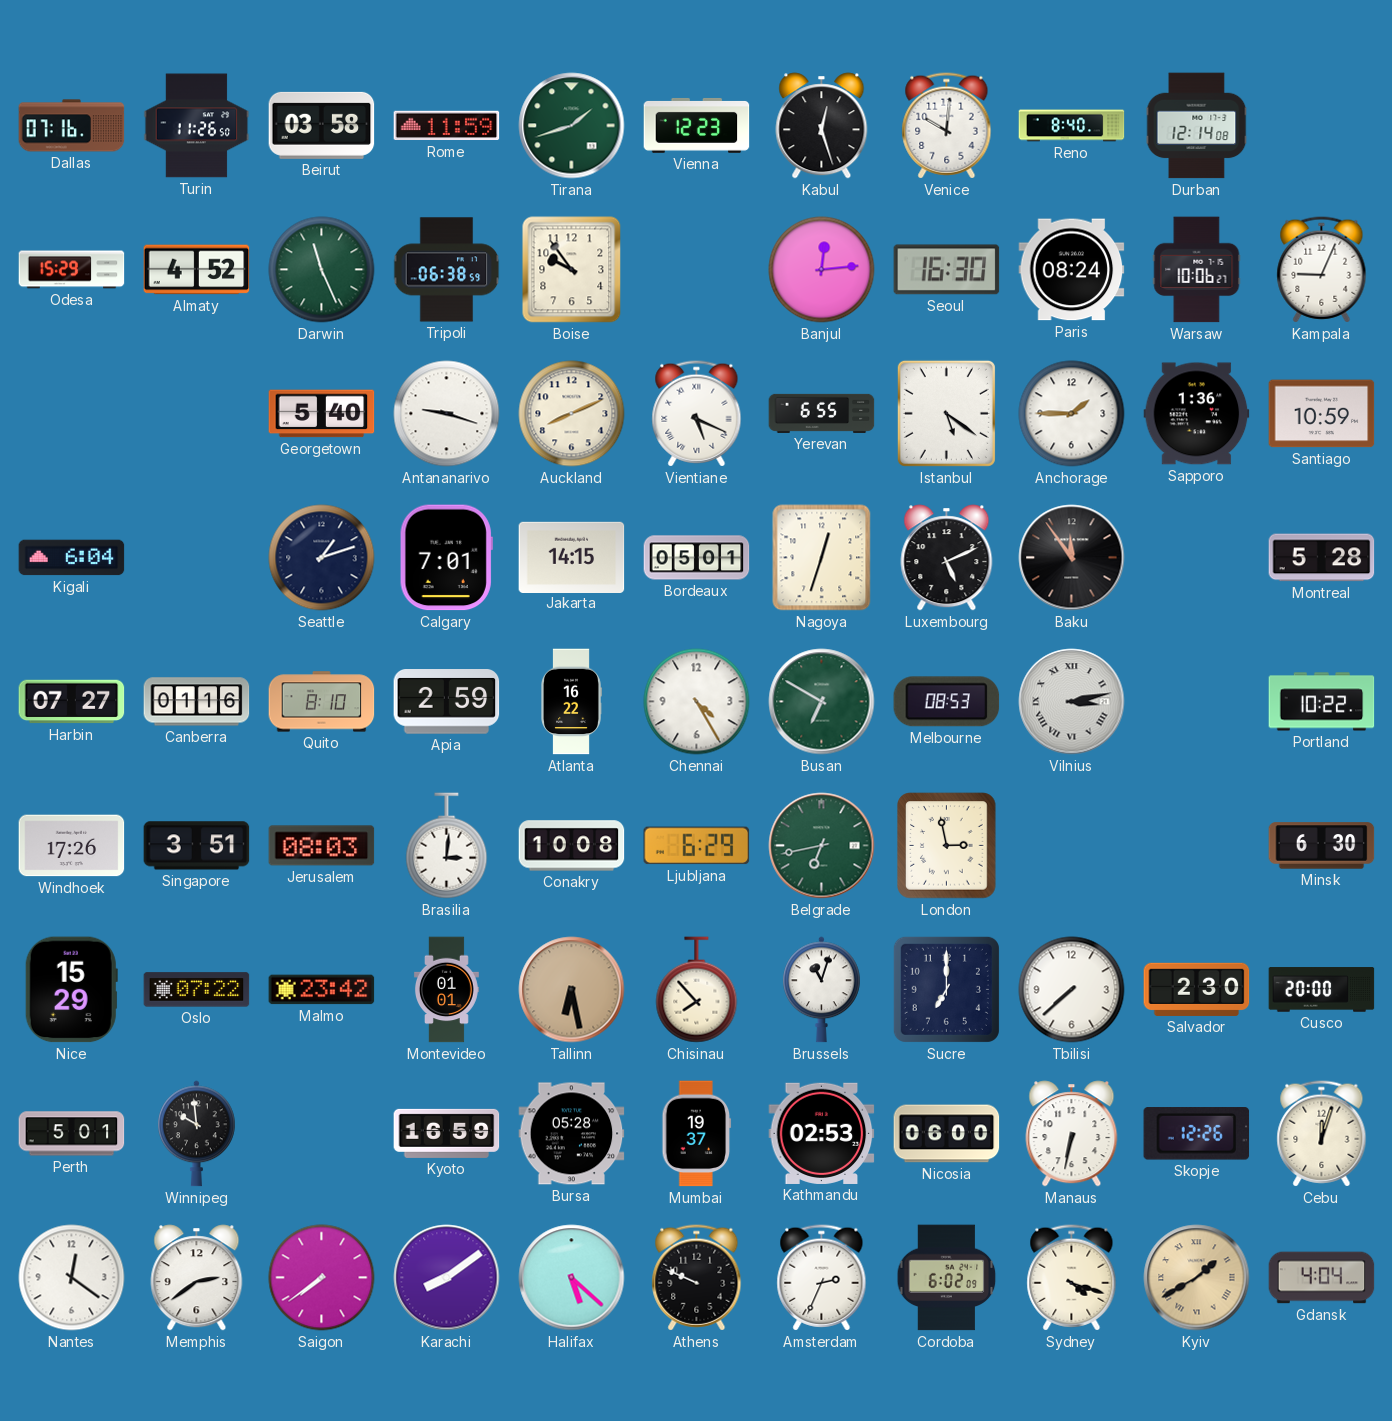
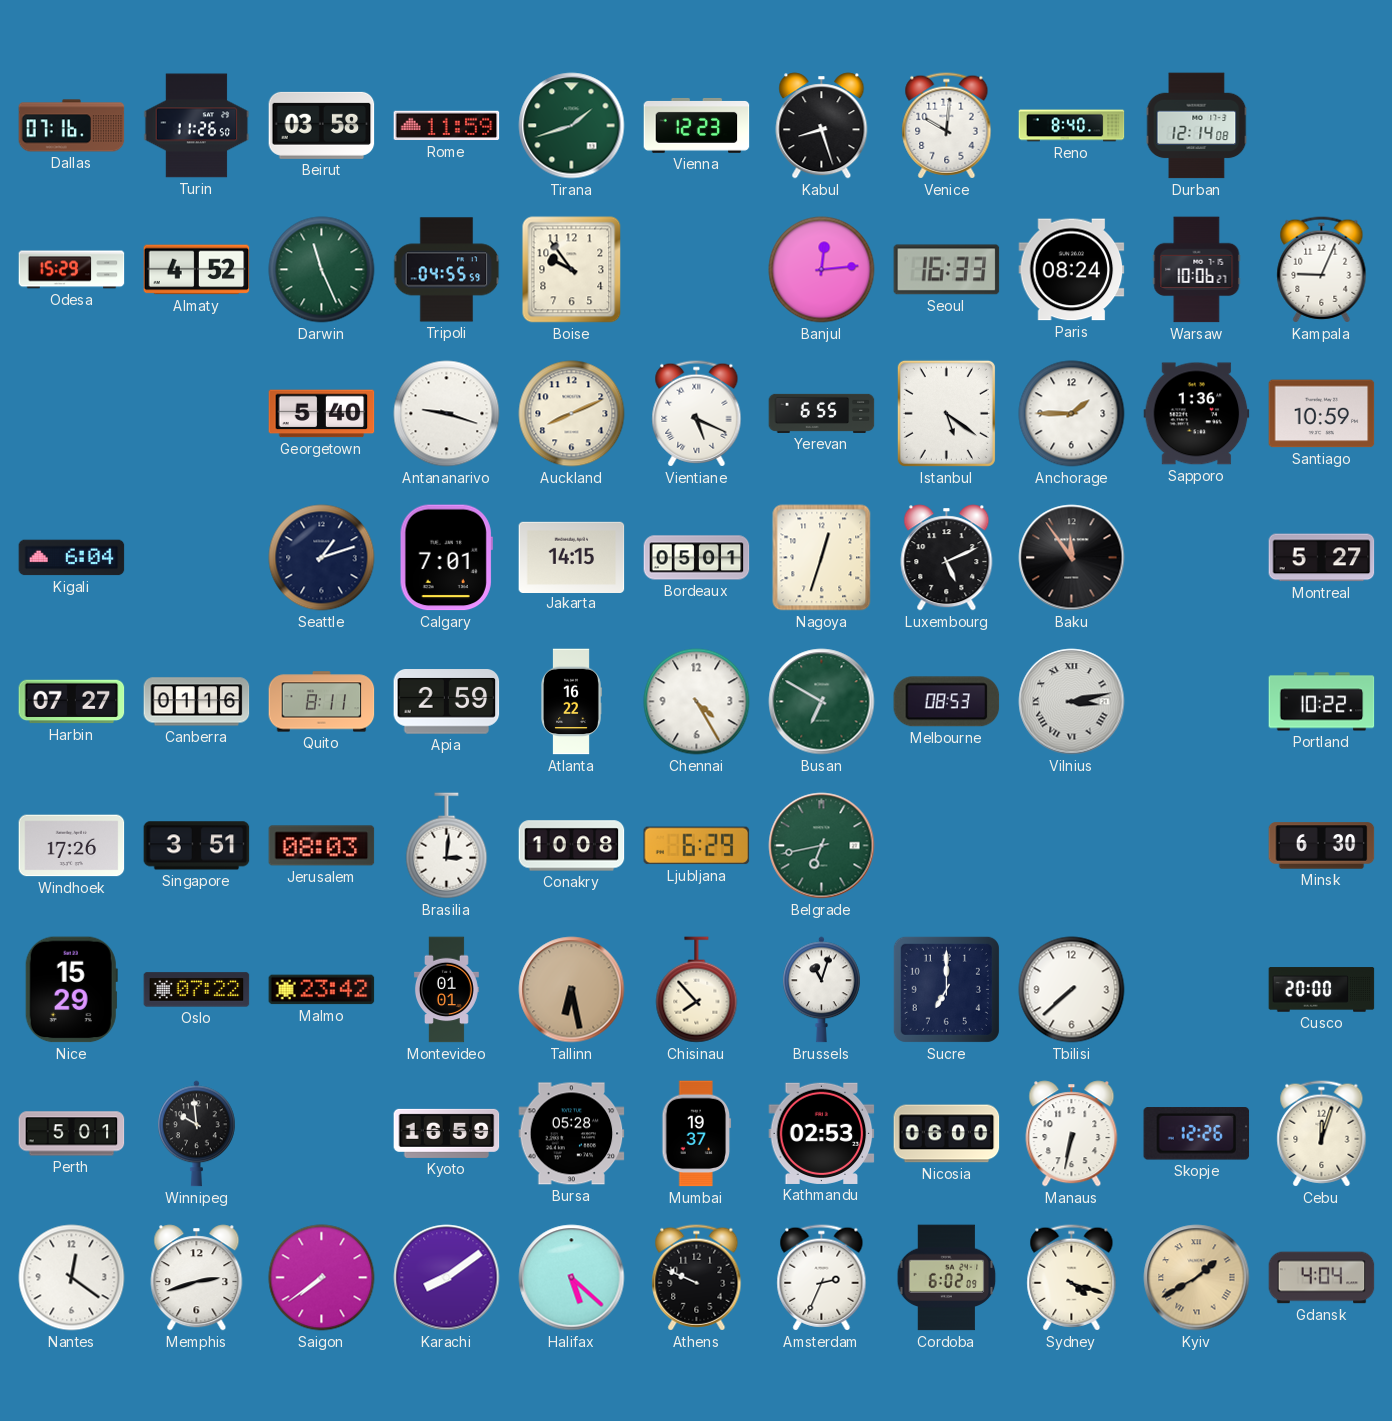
Kabul: 12:27 -> 8:27 (822, 126)
Tripoli: 06:38 -> 04:55 (447, 270)
Seoul: 16:30 -> 16:33 (947, 270)
Montreal: 5:28 -> 5:27 (1322, 558)
Quito: 8:10 -> 8:11 (322, 702)
London: 2:58 -> none (947, 846)
Salvador: 2:30 -> none (1197, 989)
Memphis: 2:39 -> 2:42 (197, 1278)
